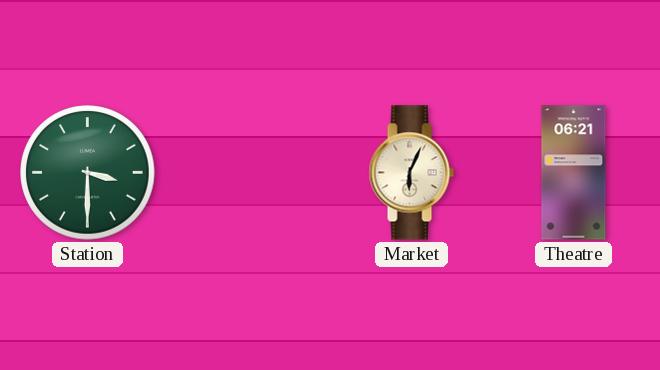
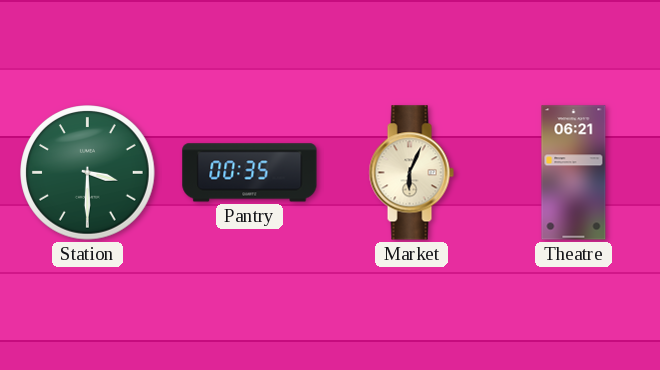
Pantry: none -> 00:35 (250, 173)
